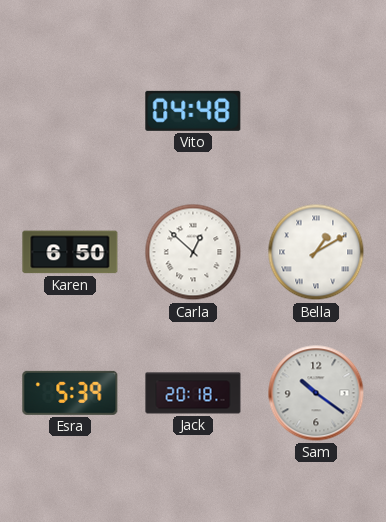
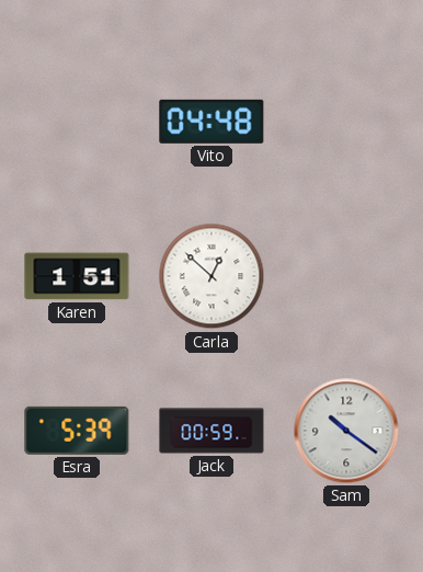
Karen: 6:50 -> 1:51 (77, 276)
Bella: 1:10 -> none (316, 252)
Jack: 20:18 -> 00:59 (211, 431)
